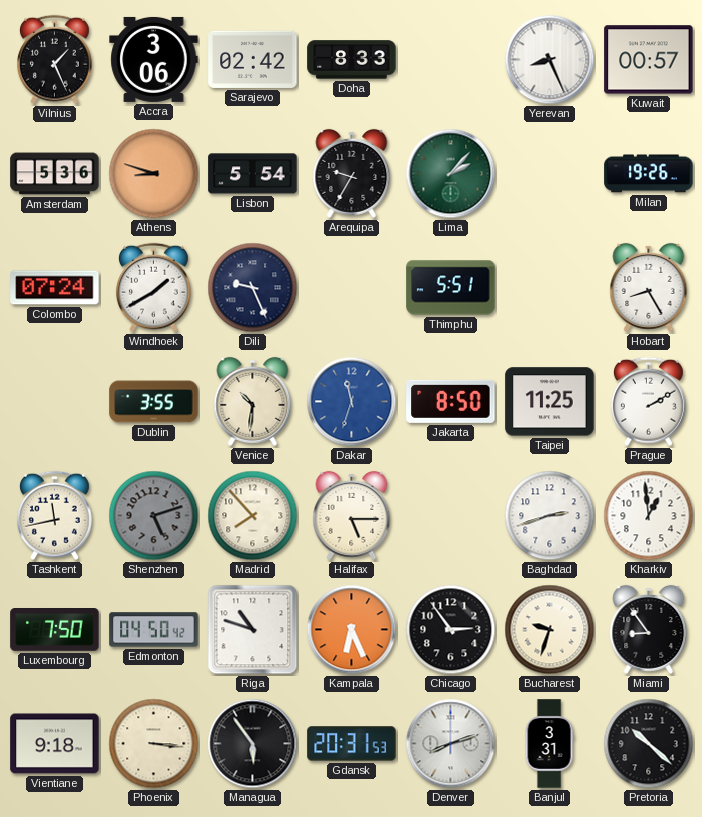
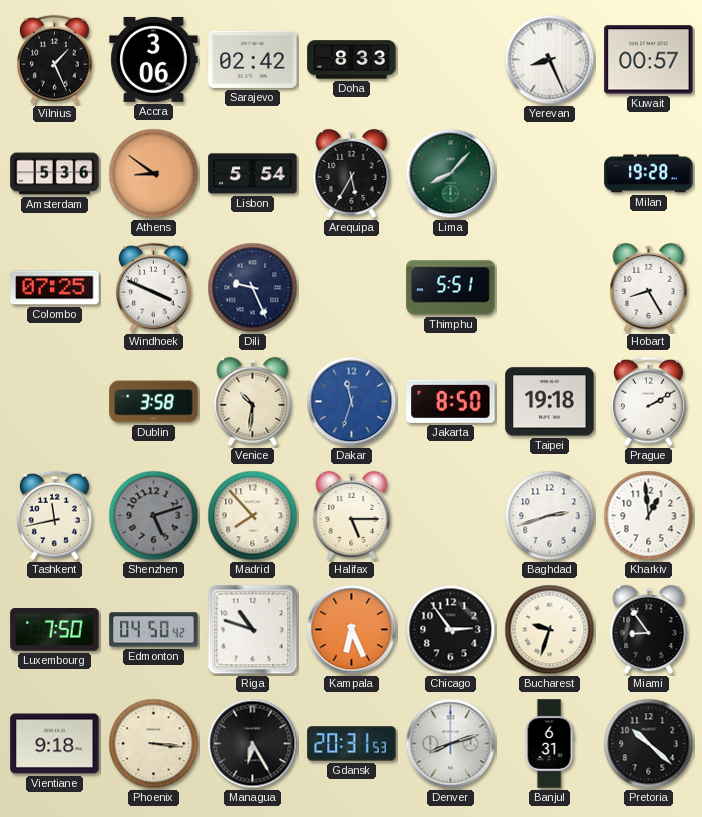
Athens: 8:48 -> 8:51 (154, 174)
Arequipa: 9:35 -> 5:35 (352, 173)
Lima: 2:07 -> 8:07 (451, 174)
Milan: 19:26 -> 19:28 (649, 174)
Colombo: 07:24 -> 07:25 (55, 288)
Windhoek: 1:40 -> 3:49 (154, 288)
Dublin: 3:55 -> 3:58 (154, 402)
Taipei: 11:25 -> 19:18 (550, 402)
Managua: 5:54 -> 6:25 (253, 744)
Banjul: 3:31 -> 6:31 (549, 744)
